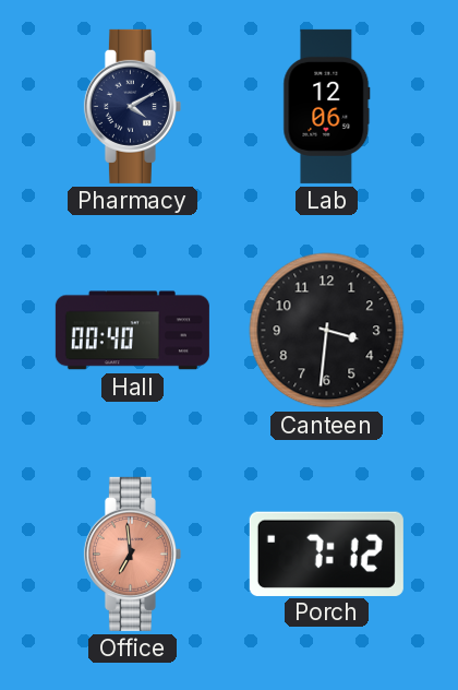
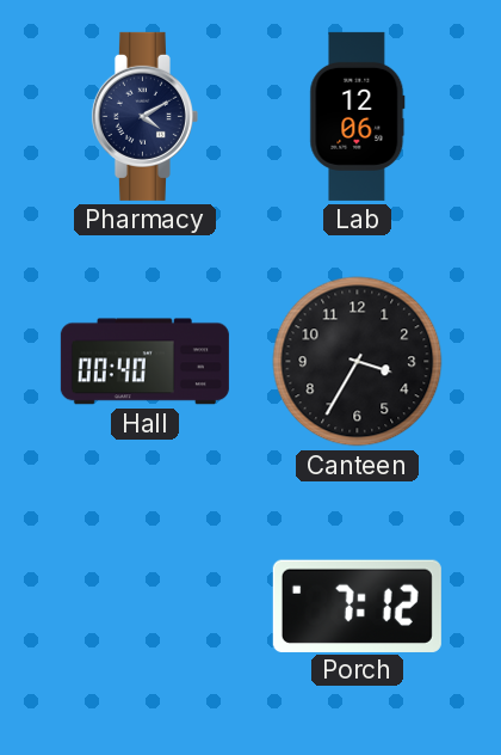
Canteen: 3:31 -> 3:35 (358, 362)
Office: 6:59 -> none (132, 554)
